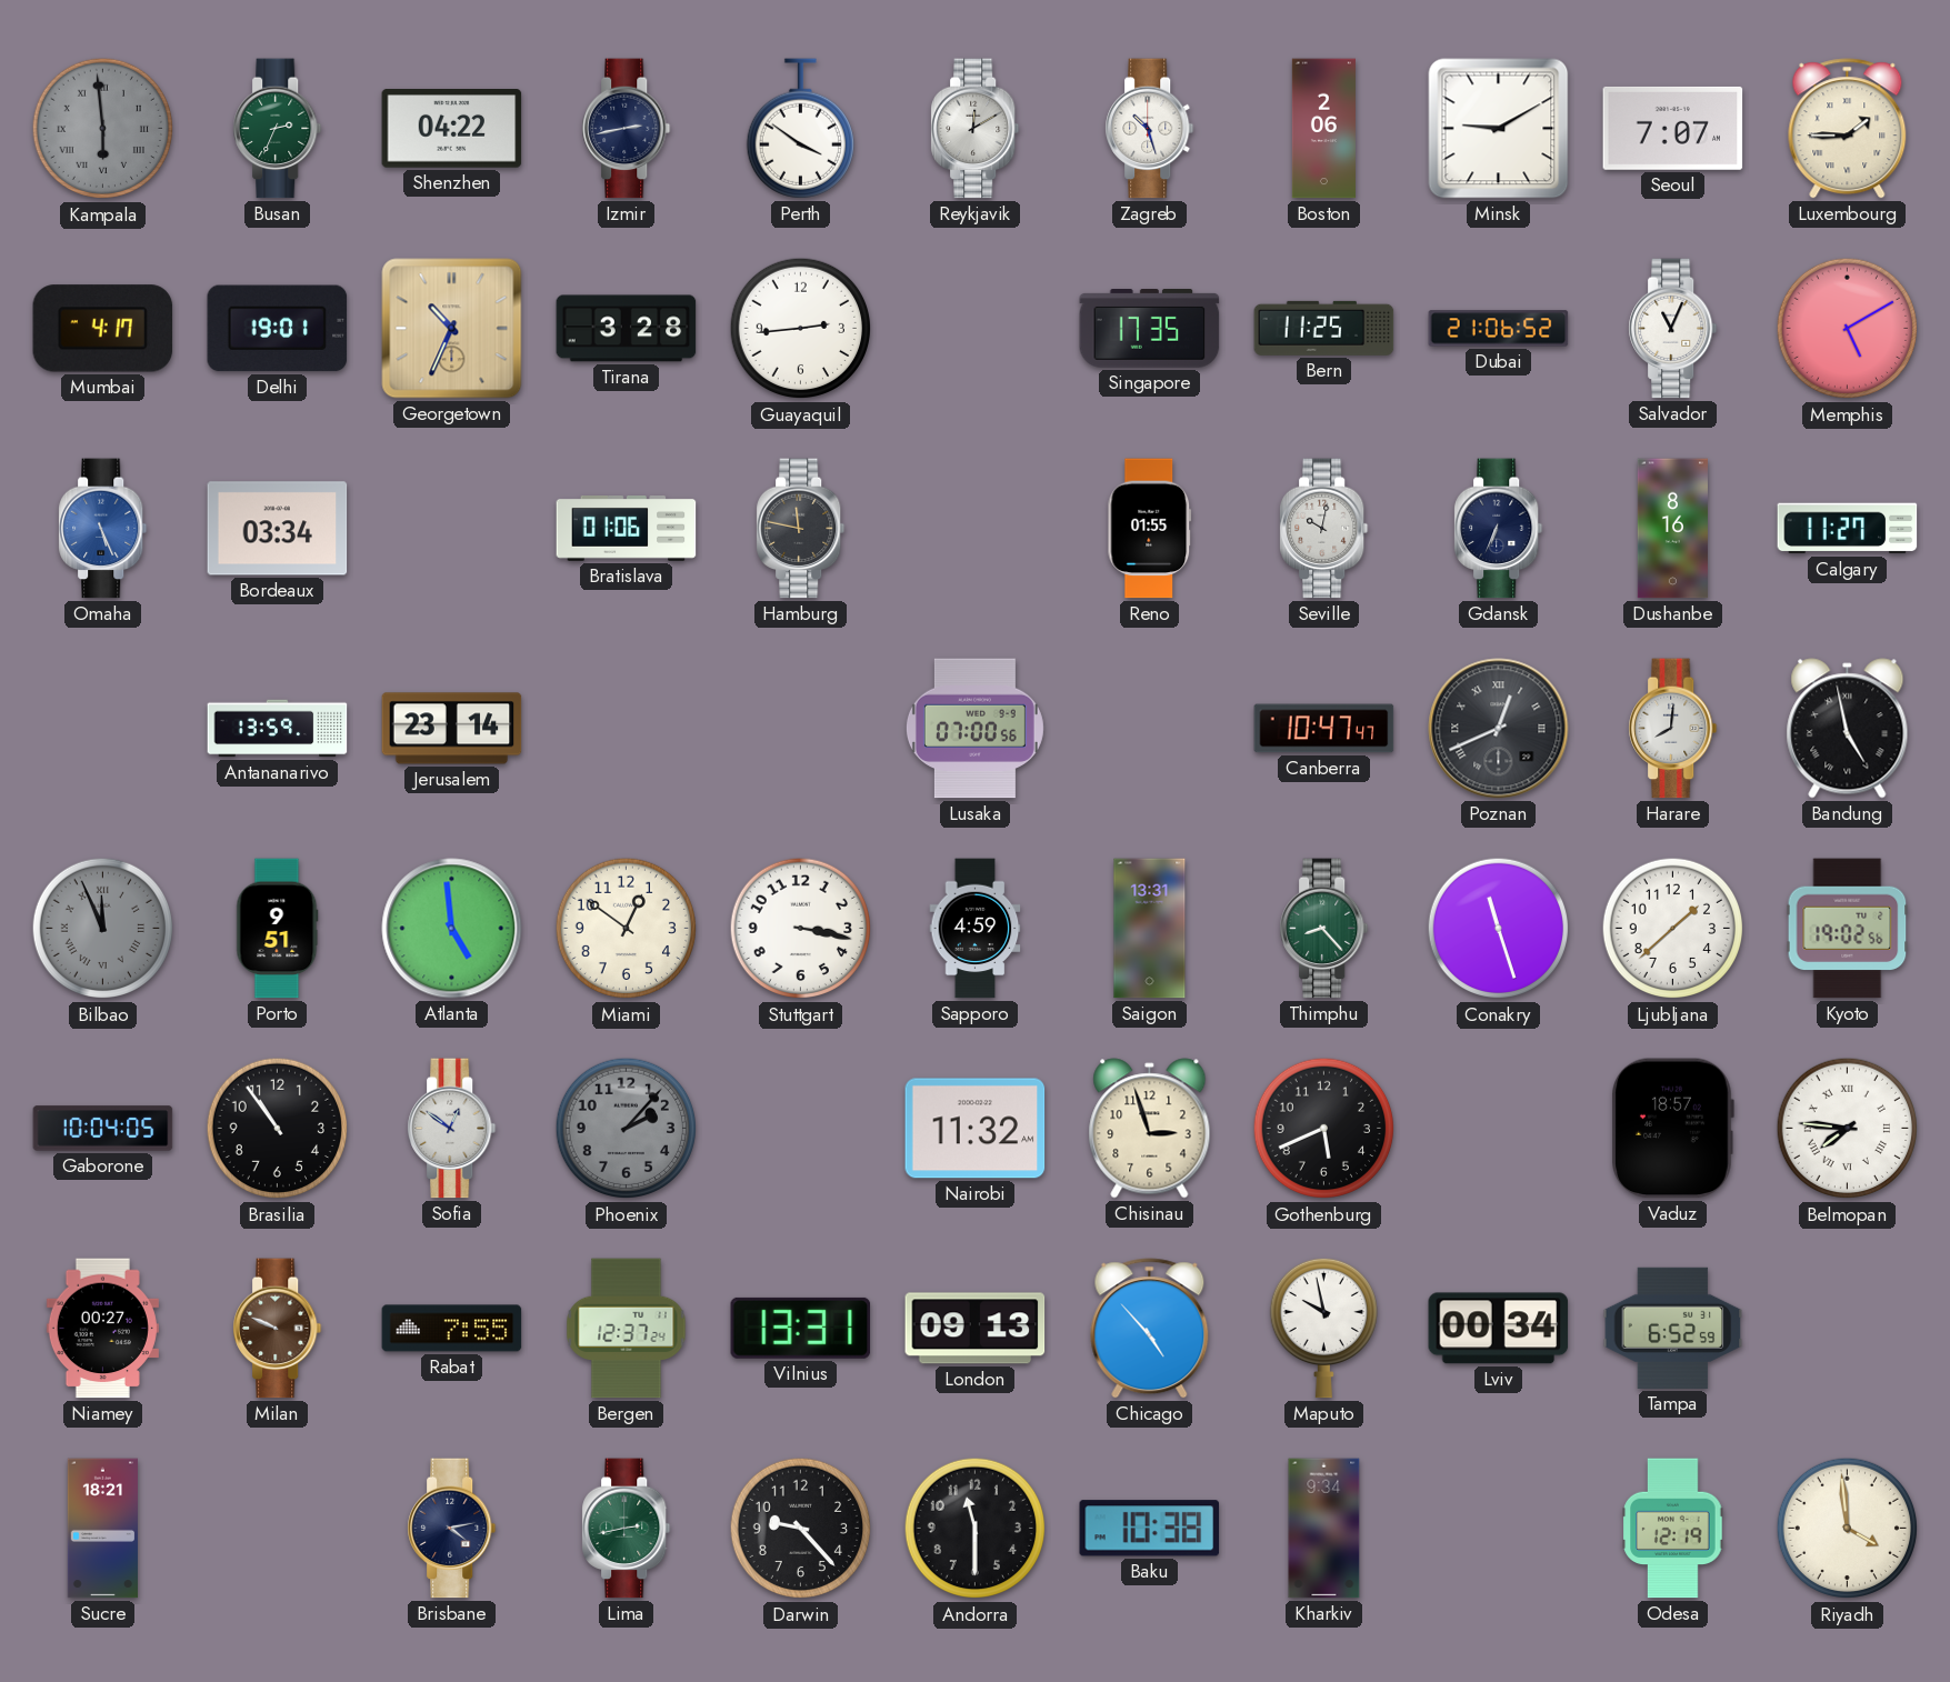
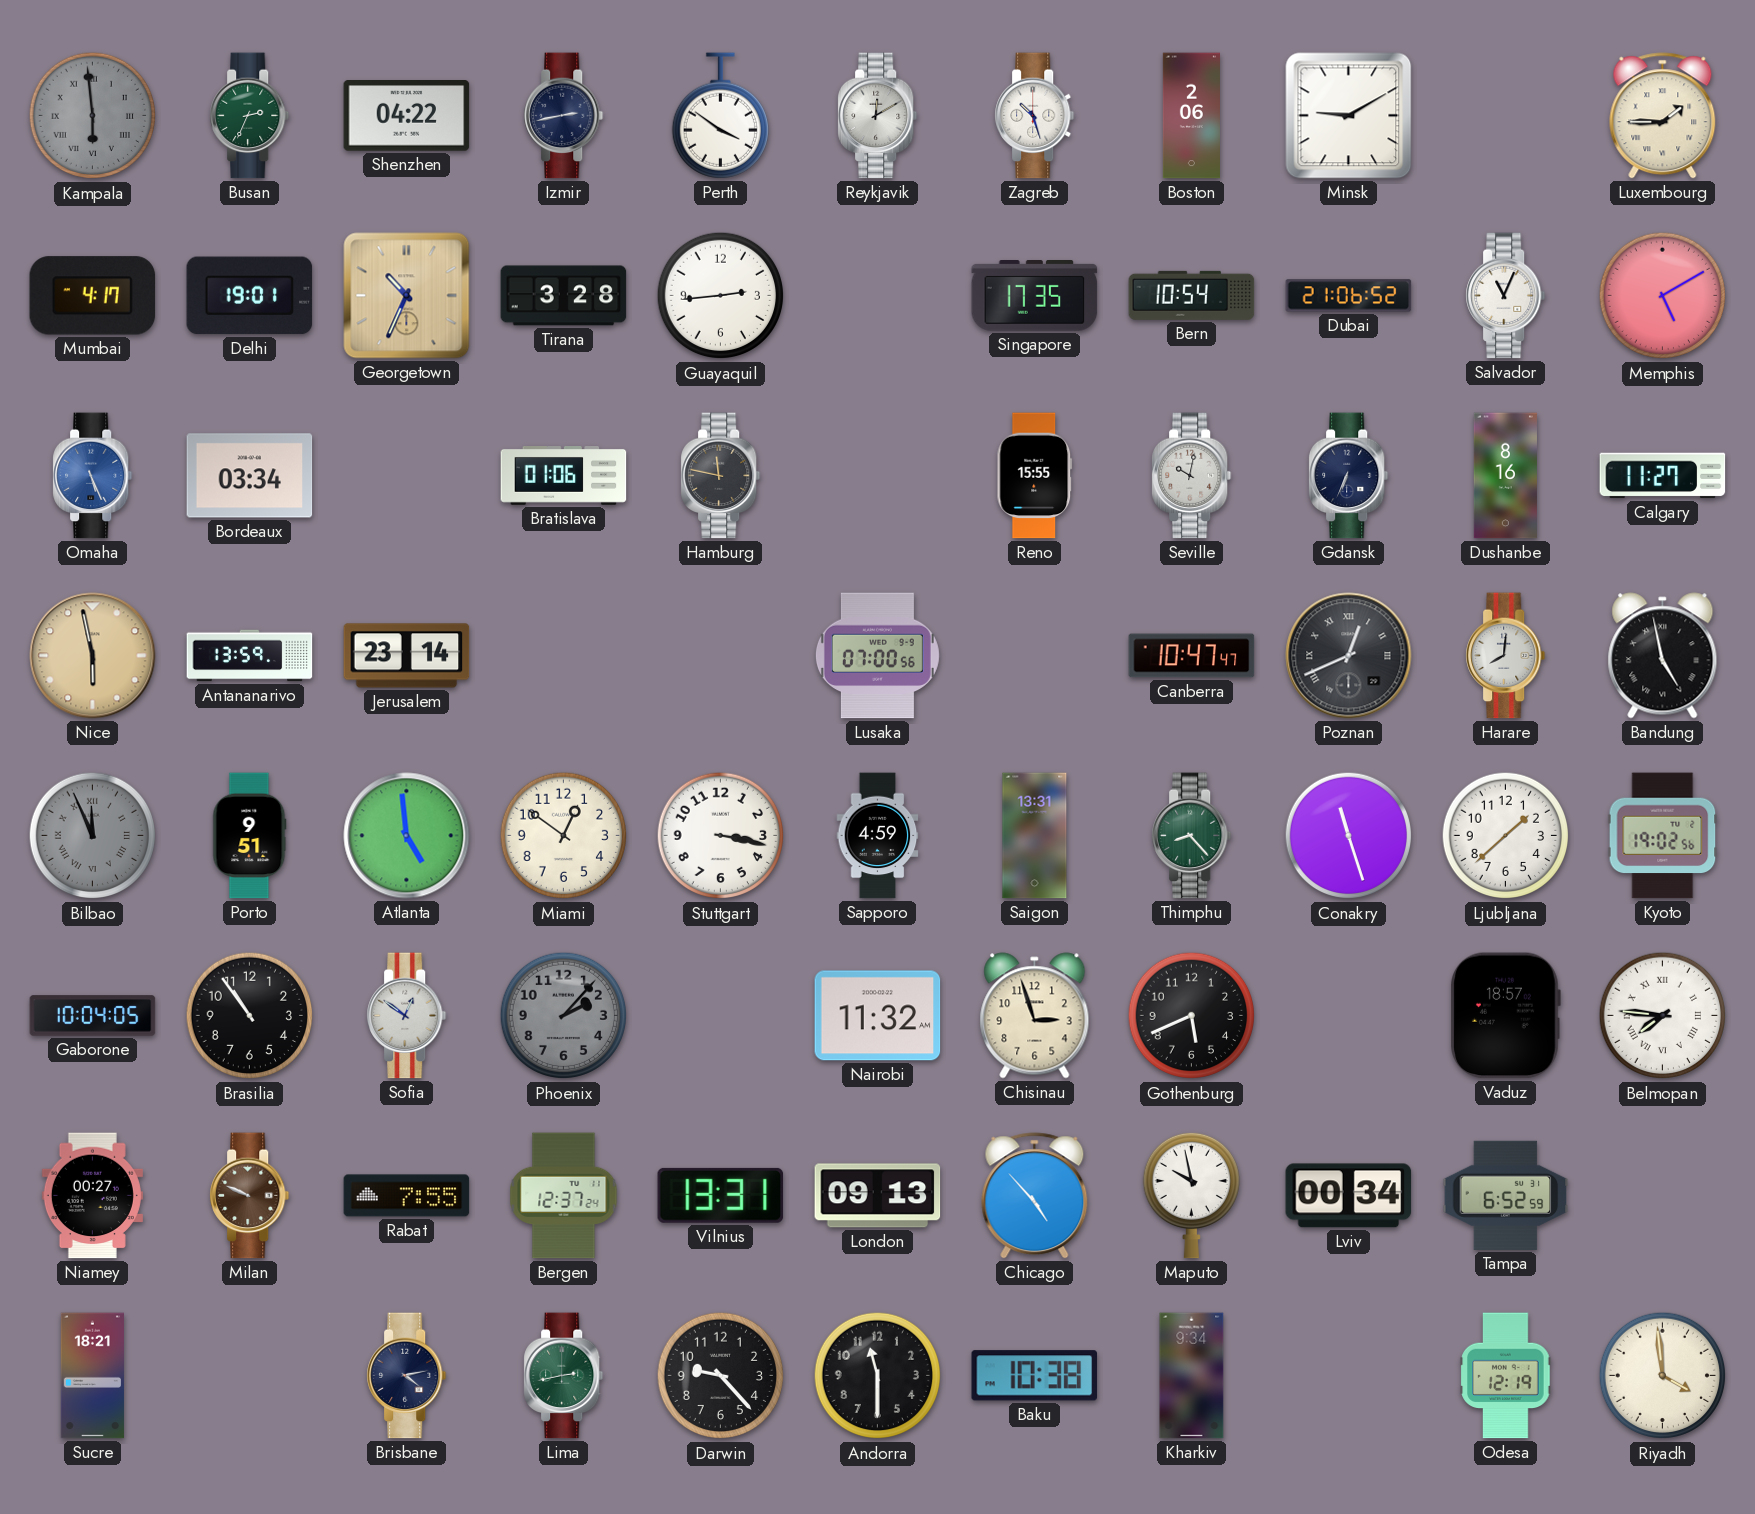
Seoul: 7:07 -> none (1673, 128)
Bern: 11:25 -> 10:54 (1192, 295)
Reno: 01:55 -> 15:55 (1035, 476)
Nice: none -> 5:58 (93, 656)
